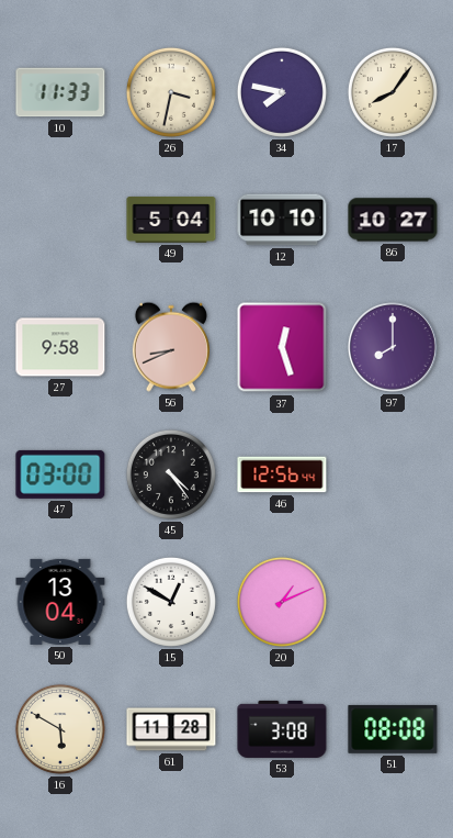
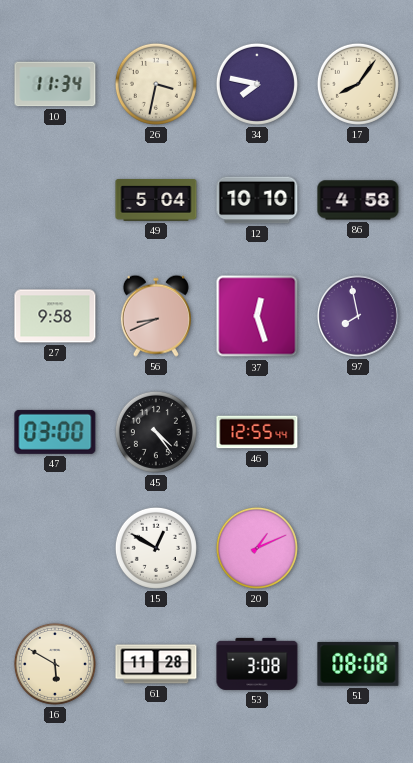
10: 11:33 -> 11:34 (55, 84)
86: 10:27 -> 4:58 (358, 200)
97: 8:00 -> 7:58 (359, 317)
46: 12:56 -> 12:55 (257, 432)
50: 13:04 -> none (60, 602)
